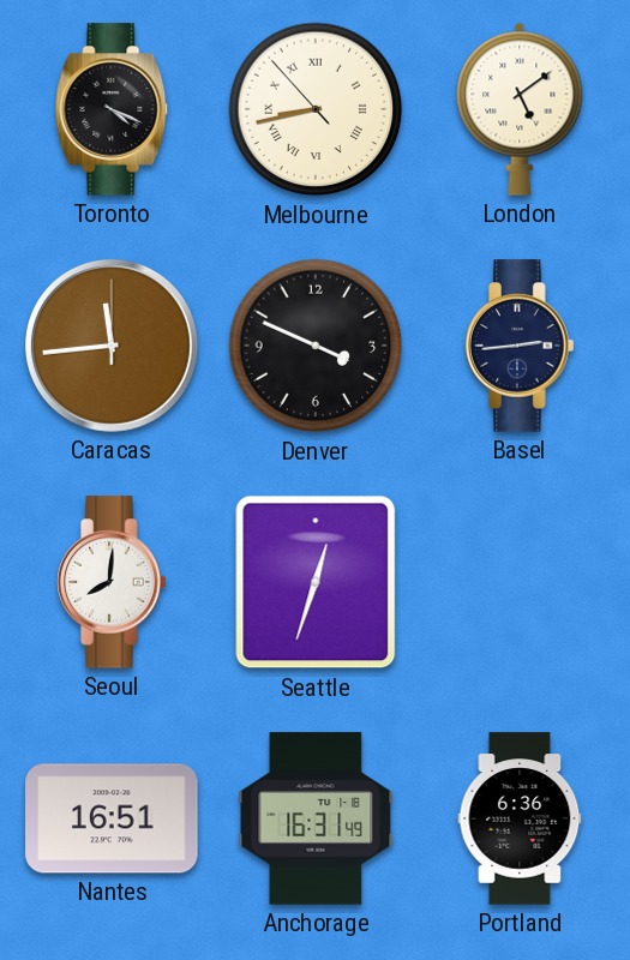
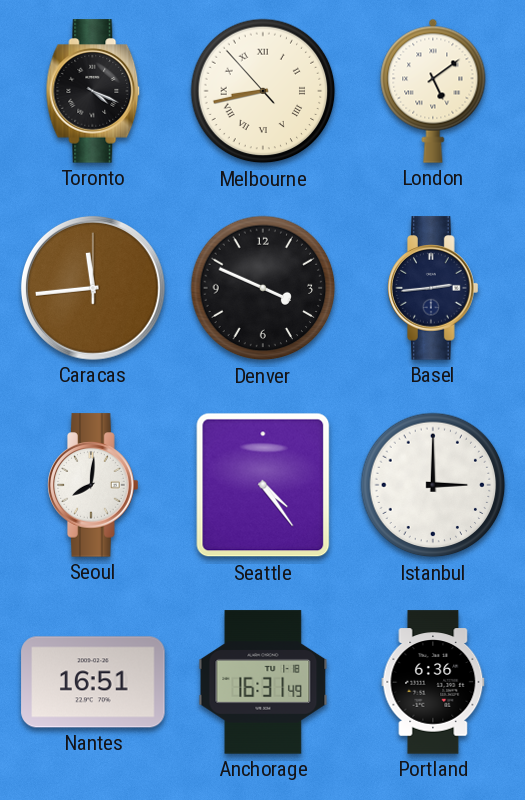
Seattle: 12:33 -> 4:24 (263, 485)
Istanbul: none -> 3:00 (433, 485)
